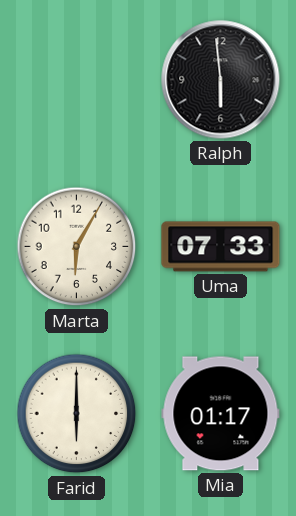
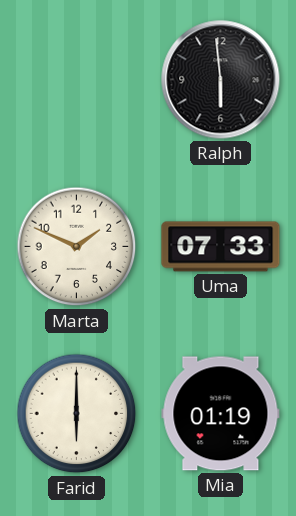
Marta: 6:05 -> 1:49 (77, 247)
Mia: 01:17 -> 01:19 (221, 414)
